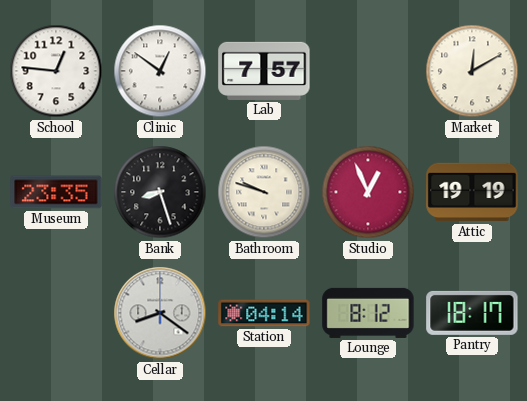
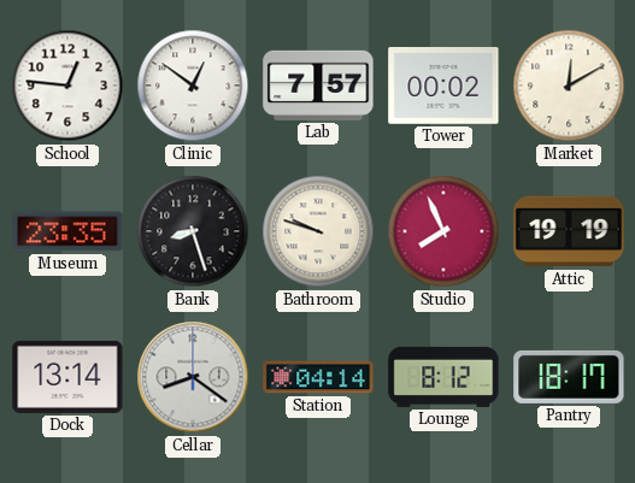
Tower: none -> 00:02 (443, 87)
Studio: 12:56 -> 7:56 (443, 231)
Dock: none -> 13:14 (67, 377)
